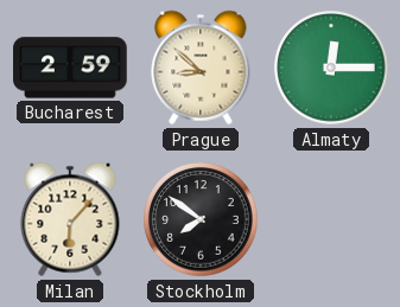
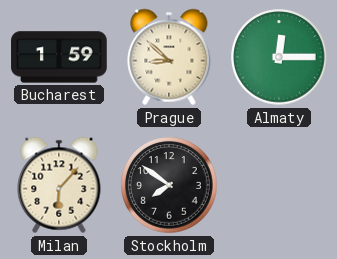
Bucharest: 2:59 -> 1:59 (59, 57)
